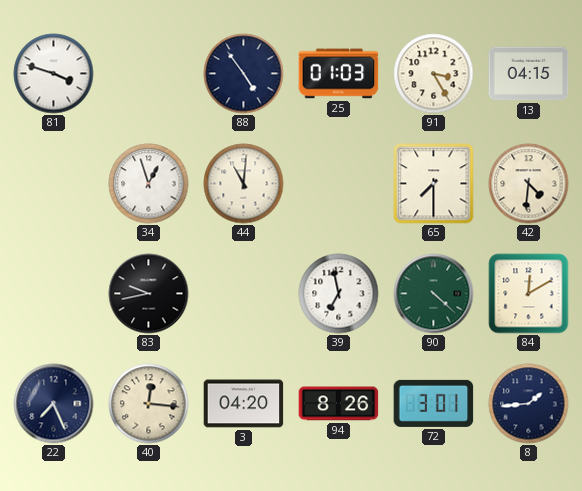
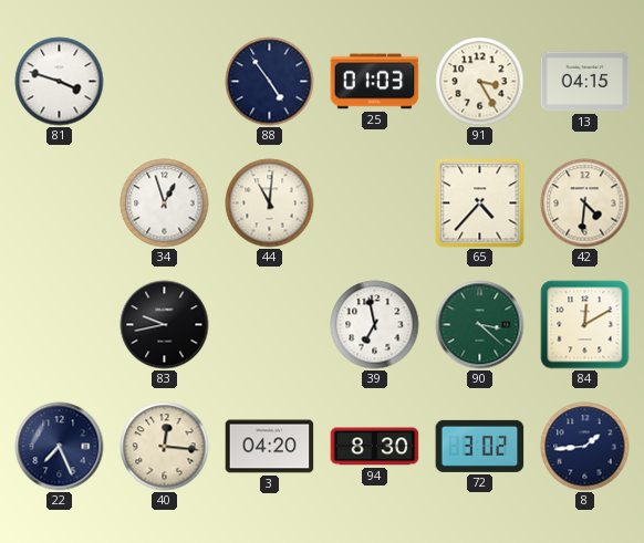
65: 7:30 -> 4:37 (480, 203)
90: 4:22 -> 3:22 (480, 325)
94: 8:26 -> 8:30 (375, 447)
72: 3:01 -> 3:02 (480, 446)
